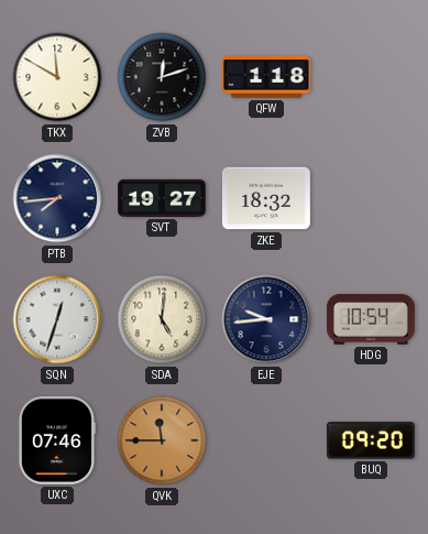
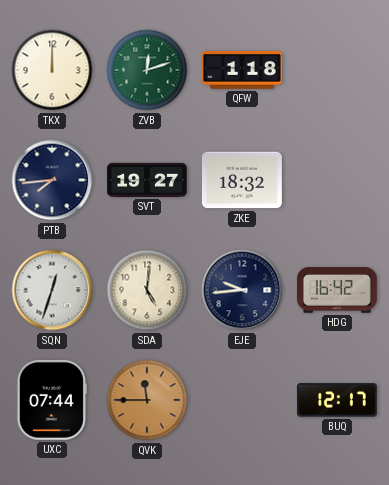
TKX: 11:50 -> 12:00 (52, 70)
ZVB dial: black -> green (147, 70)
HDG: 10:54 -> 16:42 (337, 290)
UXC: 07:46 -> 07:44 (51, 400)
BUQ: 09:20 -> 12:17 (337, 400)
